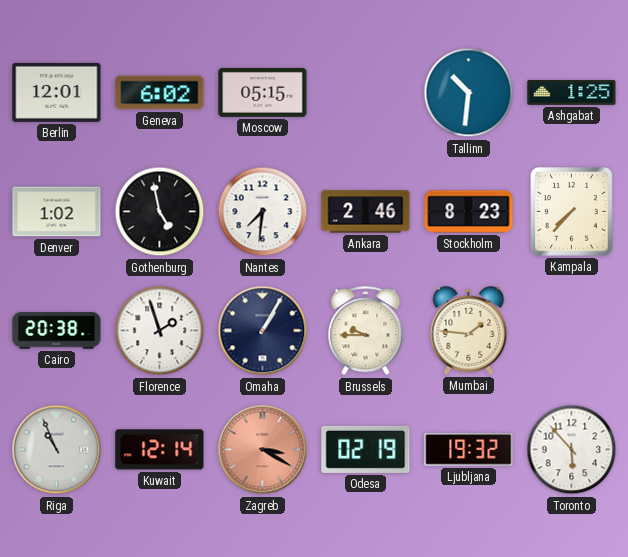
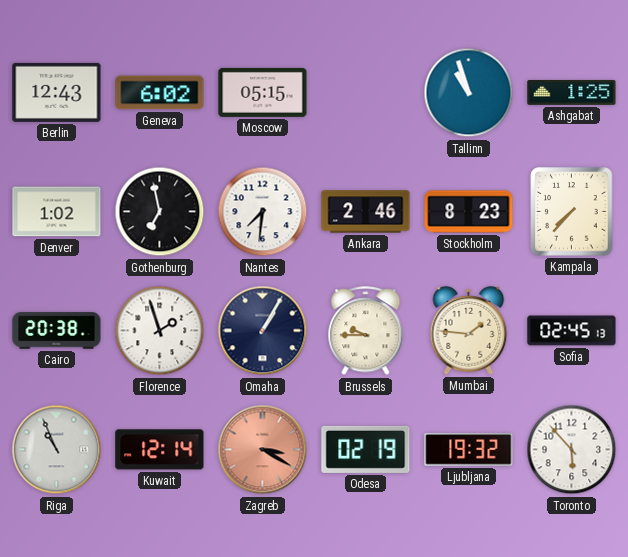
Berlin: 12:01 -> 12:43 (57, 92)
Tallinn: 10:31 -> 10:57 (469, 93)
Gothenburg: 4:58 -> 6:58 (160, 212)
Sofia: none -> 02:45 (572, 331)
